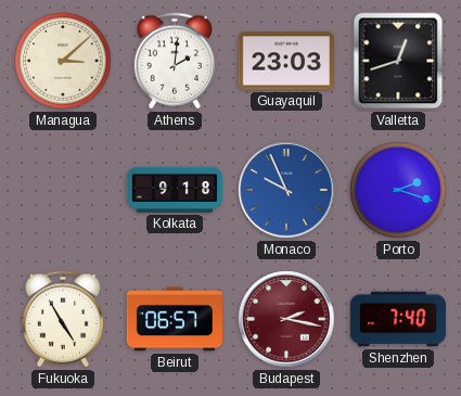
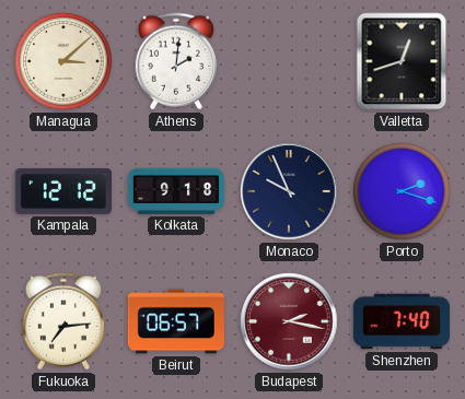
Guayaquil: 23:03 -> none (286, 61)
Kampala: none -> 12:12 (63, 191)
Monaco dial: blue -> navy (289, 191)
Fukuoka: 4:55 -> 7:14 (63, 321)
